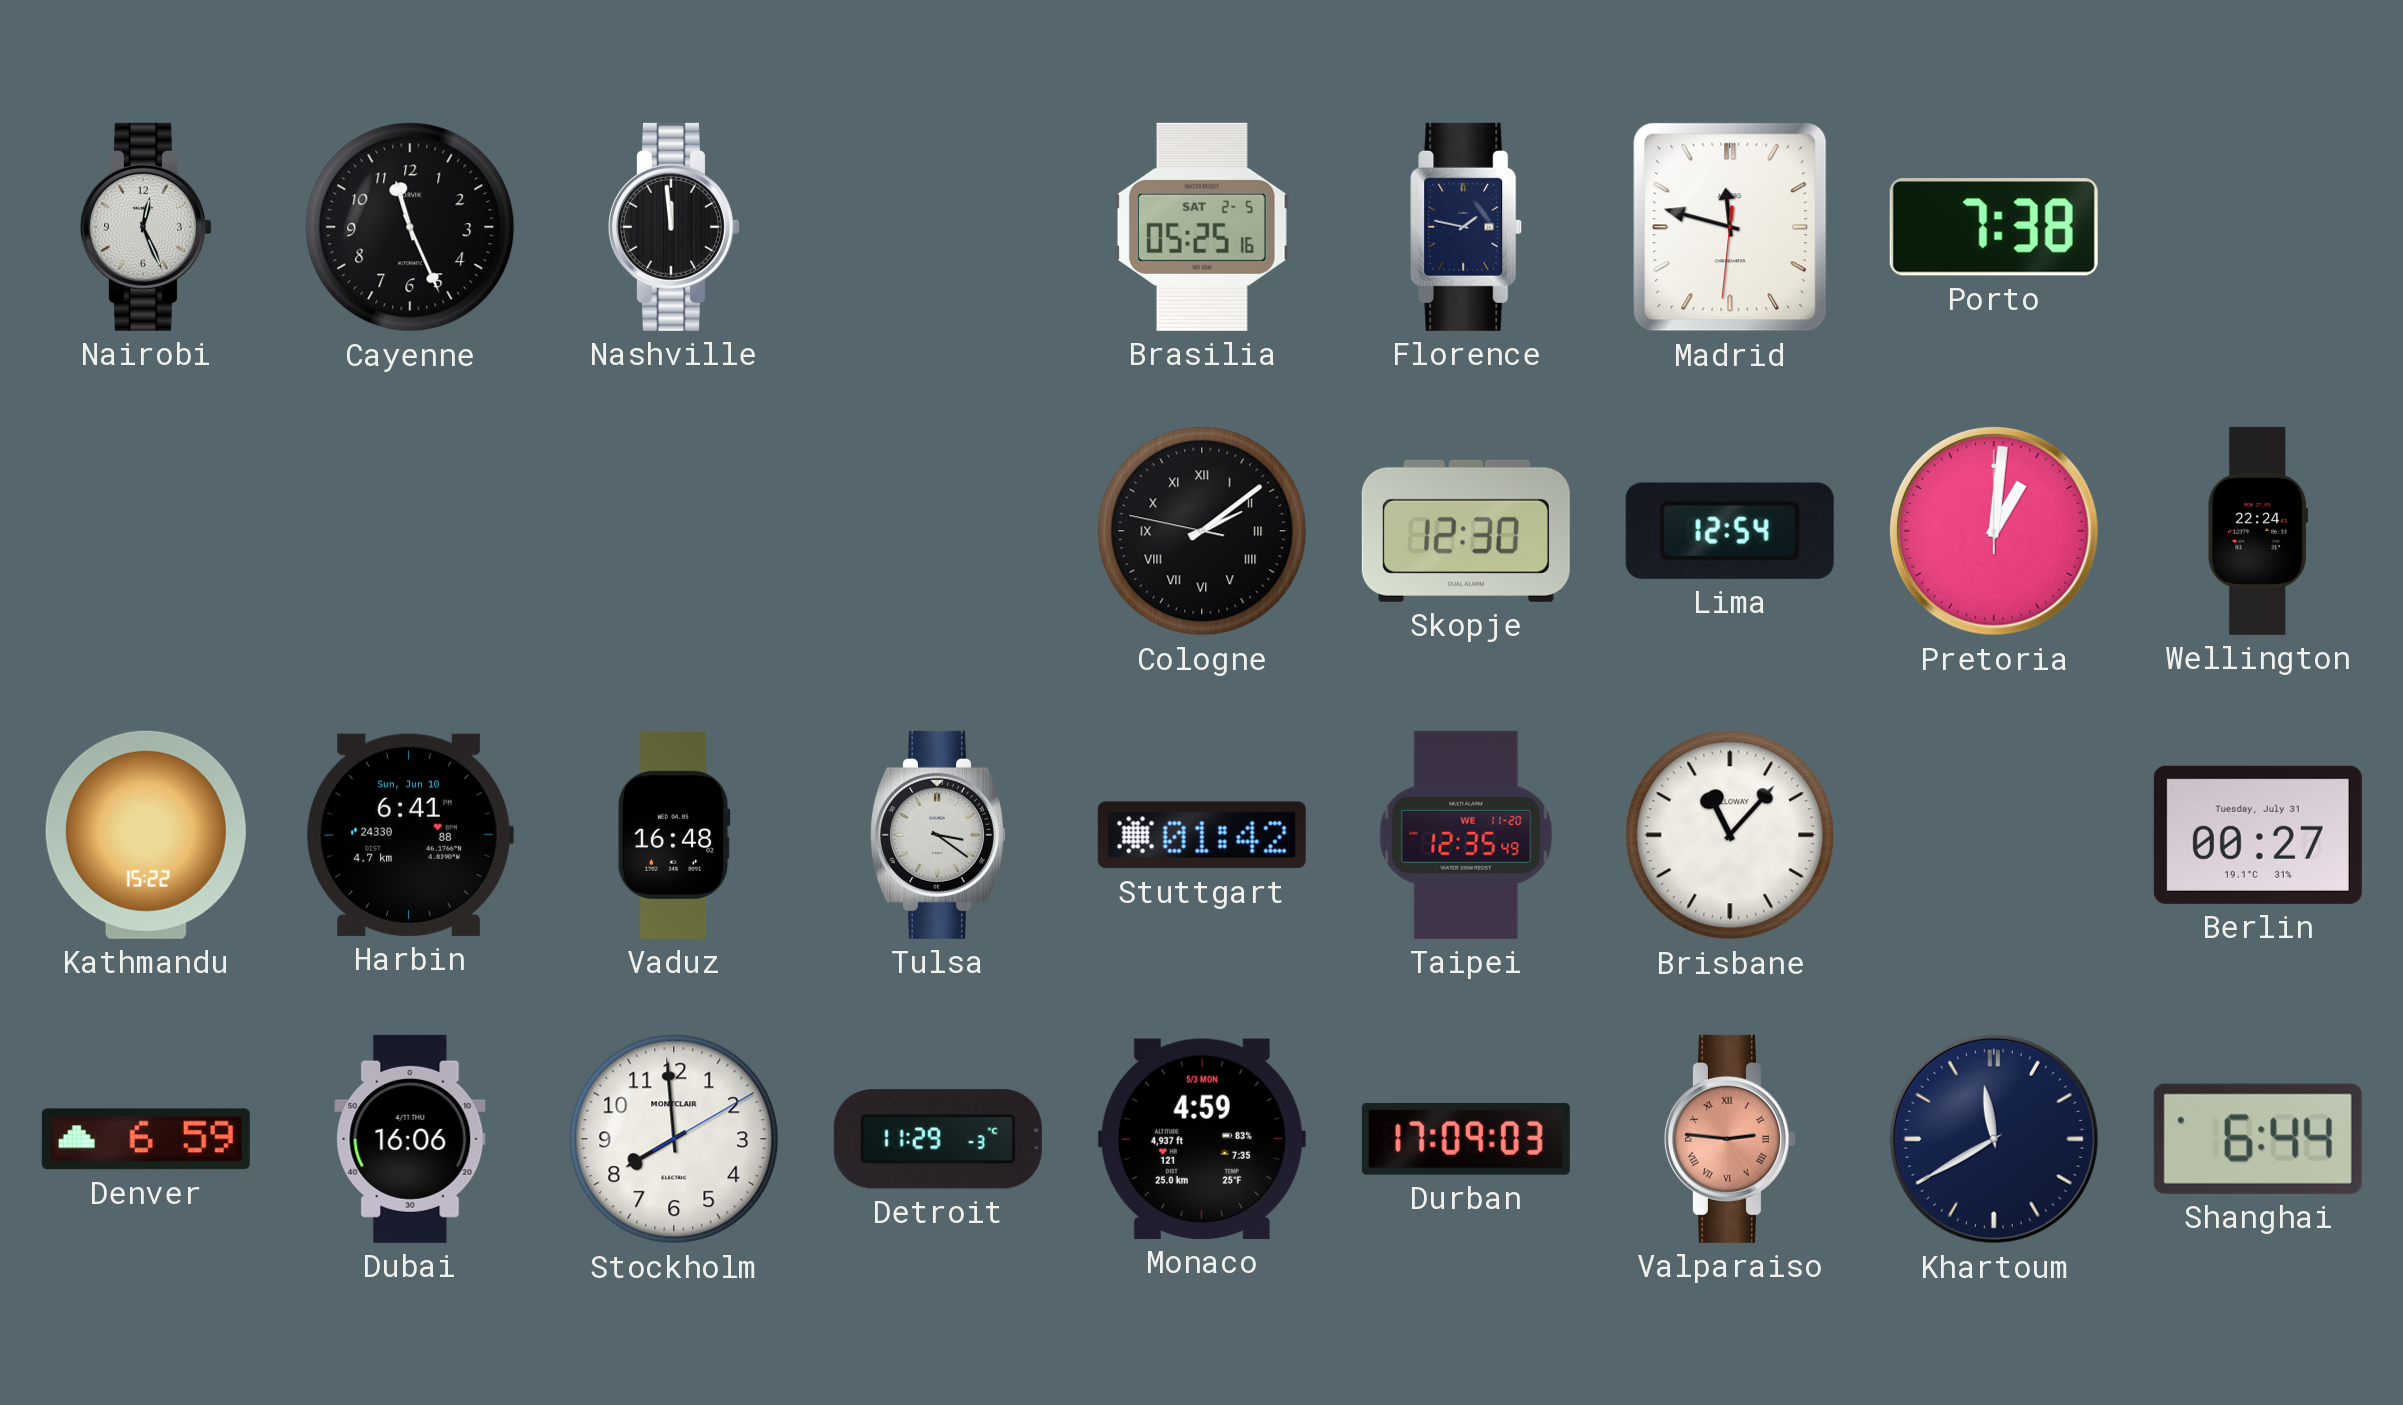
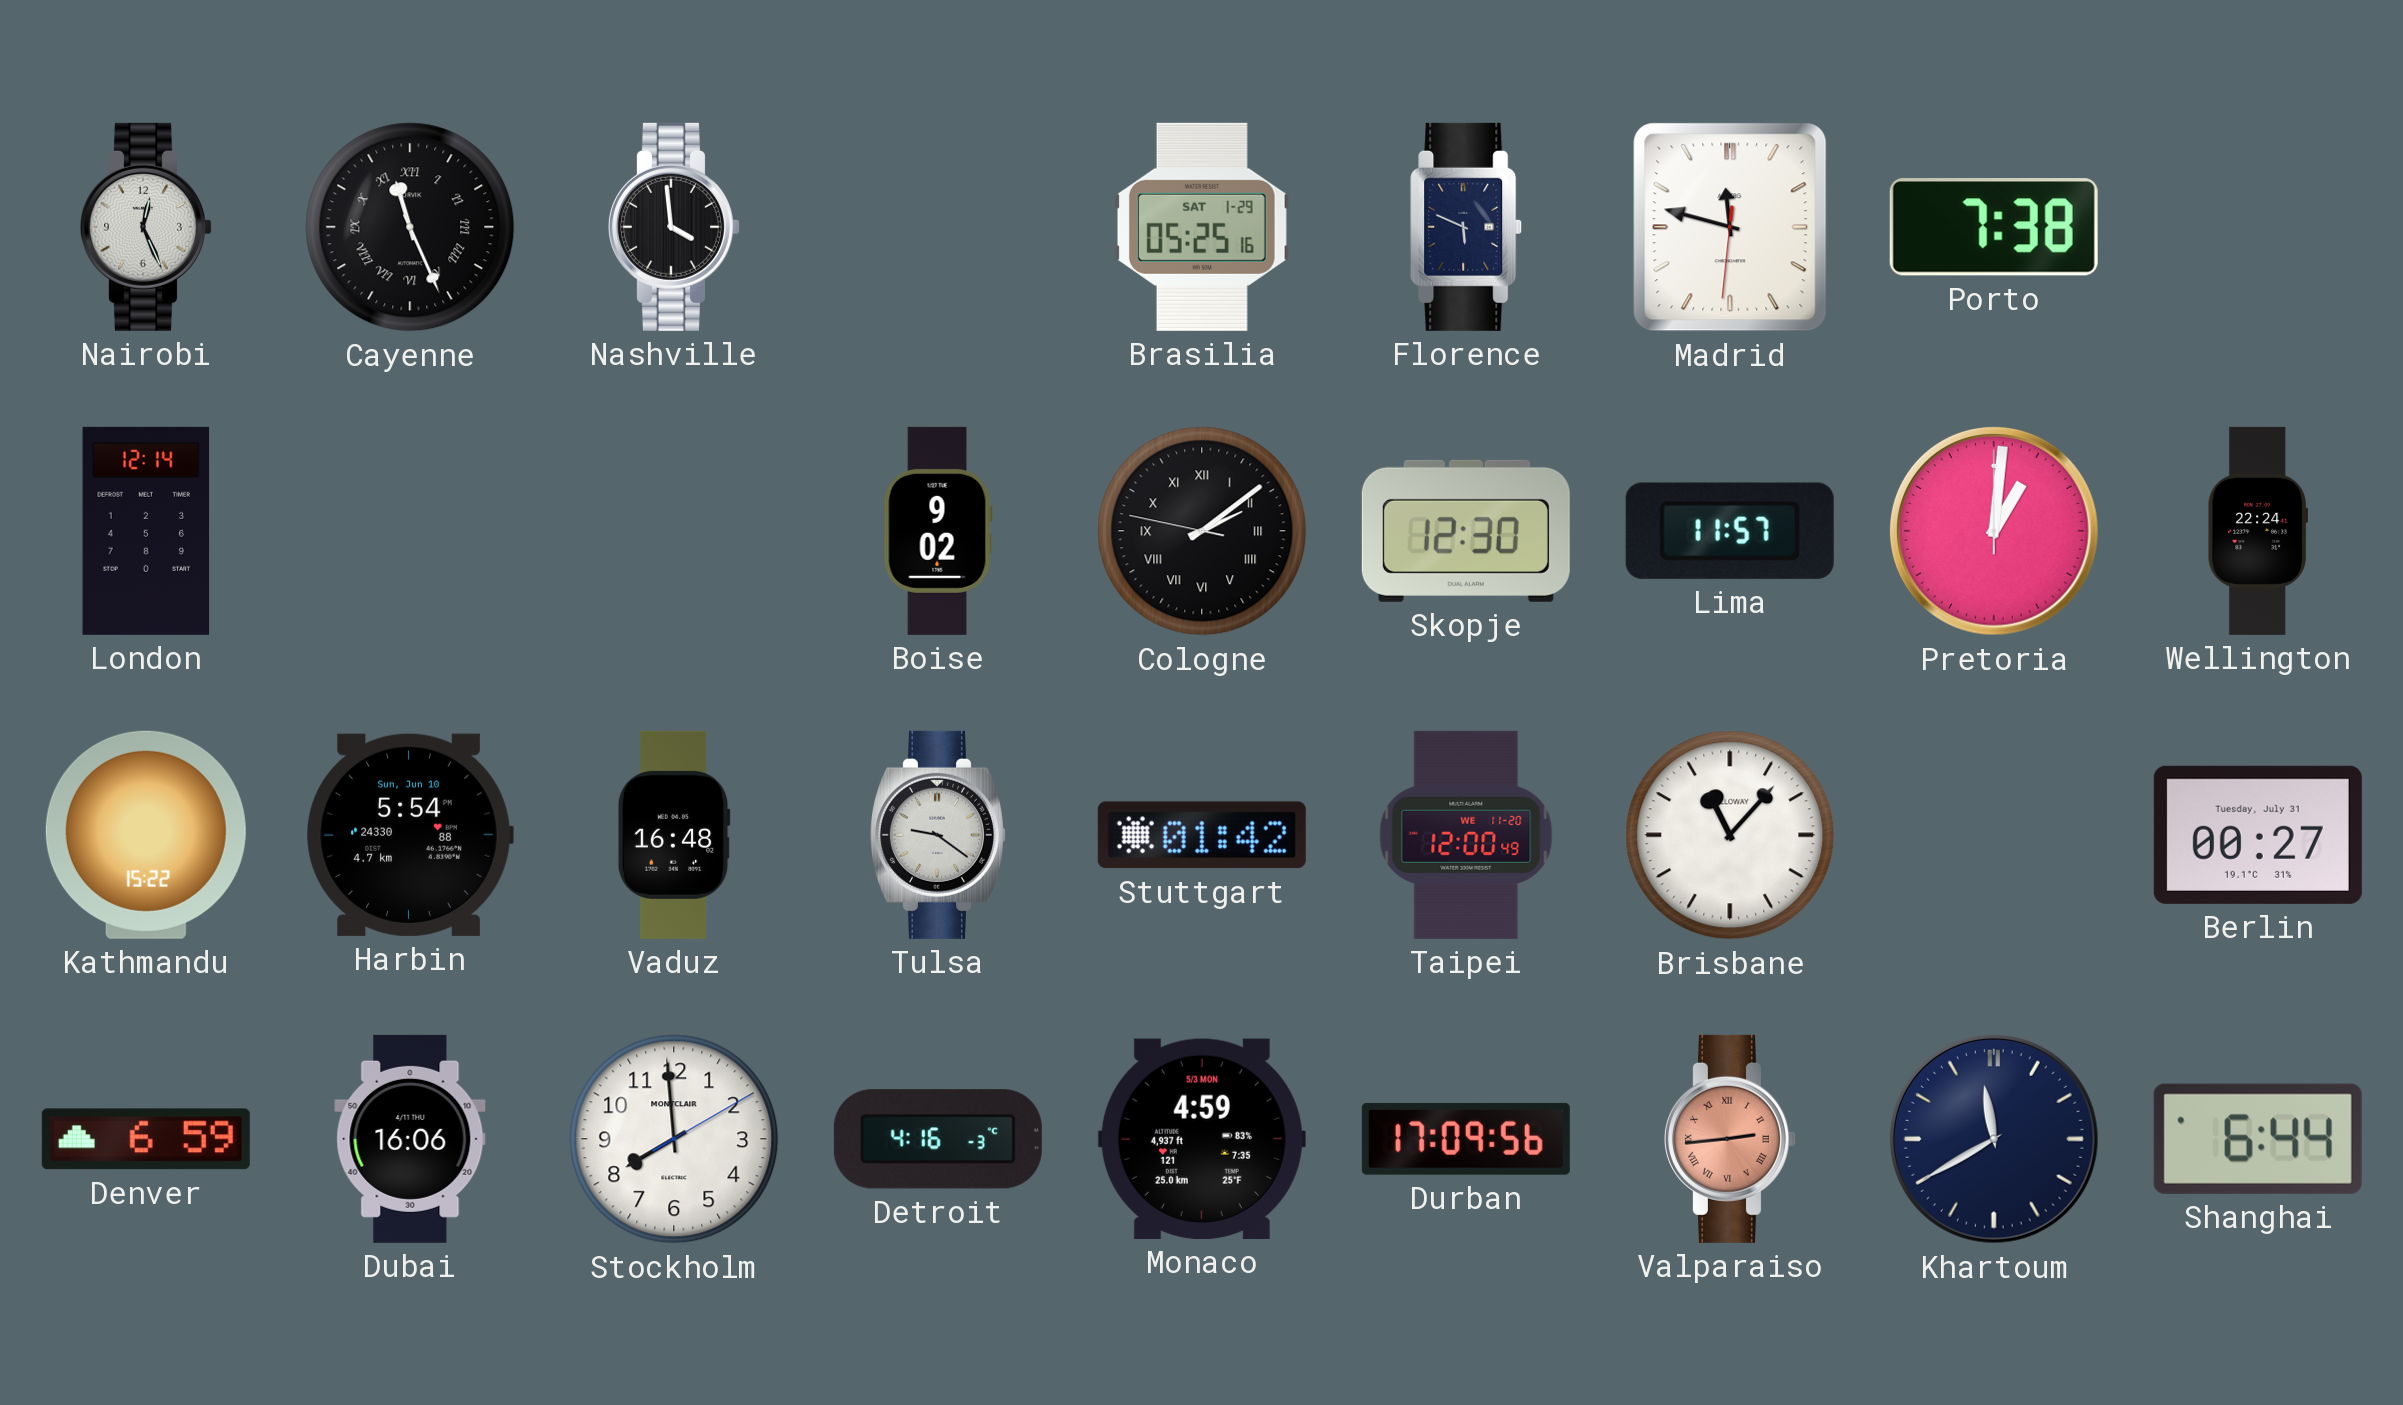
Cayenne numerals: Arabic -> Roman (410, 227)
Nashville: 11:59 -> 3:59 (674, 227)
Brasilia date: SAT 2-5 -> SAT 1-29 (1202, 227)
Florence: 1:47 -> 5:49 (1467, 227)
London: none -> 12:14 (146, 531)
Boise: none -> 9:02 (938, 531)
Lima: 12:54 -> 11:57 (1730, 531)
Harbin: 6:41 -> 5:54 (410, 835)
Tulsa: 3:21 -> 9:21 (939, 835)
Taipei: 12:35 -> 12:00 (1466, 835)
Detroit: 11:29 -> 4:16 (938, 1139)
Durban: 17:09:03 -> 17:09:56 (1466, 1139)
Valparaiso: 2:46 -> 2:44 (1730, 1139)
